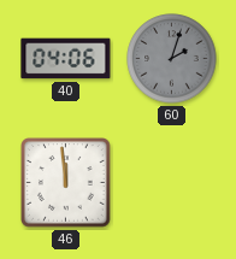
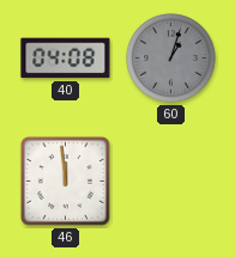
40: 04:06 -> 04:08 (66, 59)
60: 2:03 -> 1:03 (171, 59)
